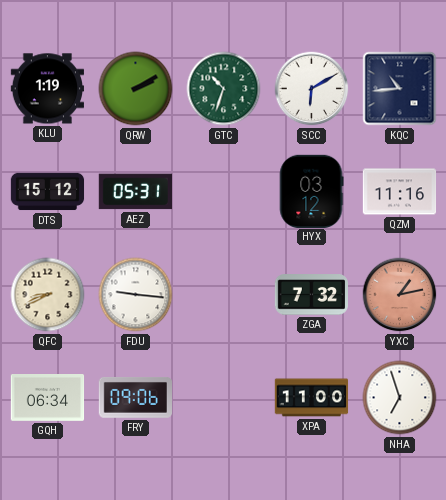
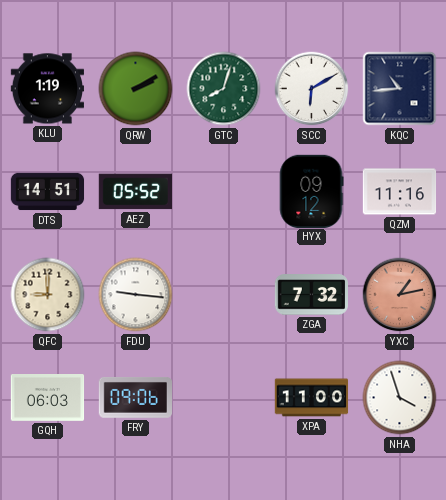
GTC: 10:33 -> 8:03 (224, 89)
DTS: 15:12 -> 14:51 (48, 192)
AEZ: 05:31 -> 05:52 (135, 192)
HYX: 03:12 -> 09:12 (311, 191)
QFC: 8:41 -> 9:00 (48, 295)
GQH: 06:34 -> 06:03 (48, 398)
NHA: 6:57 -> 3:57 (400, 398)
